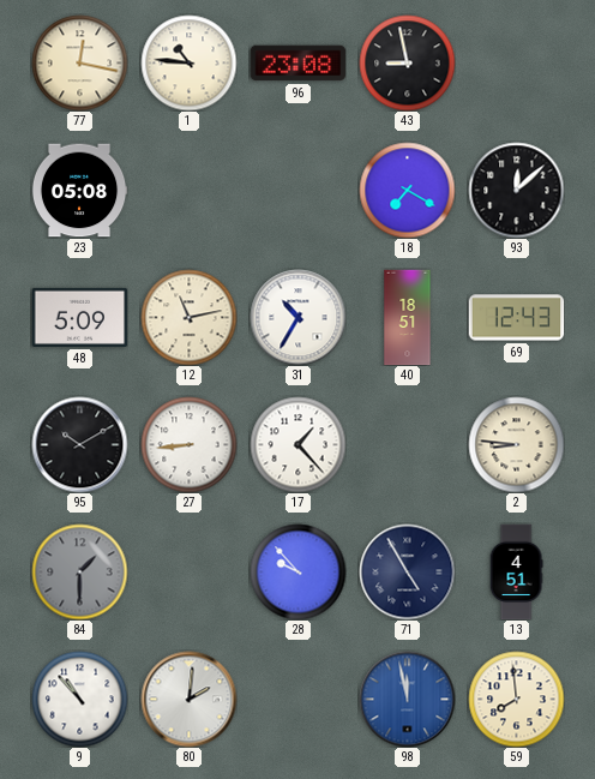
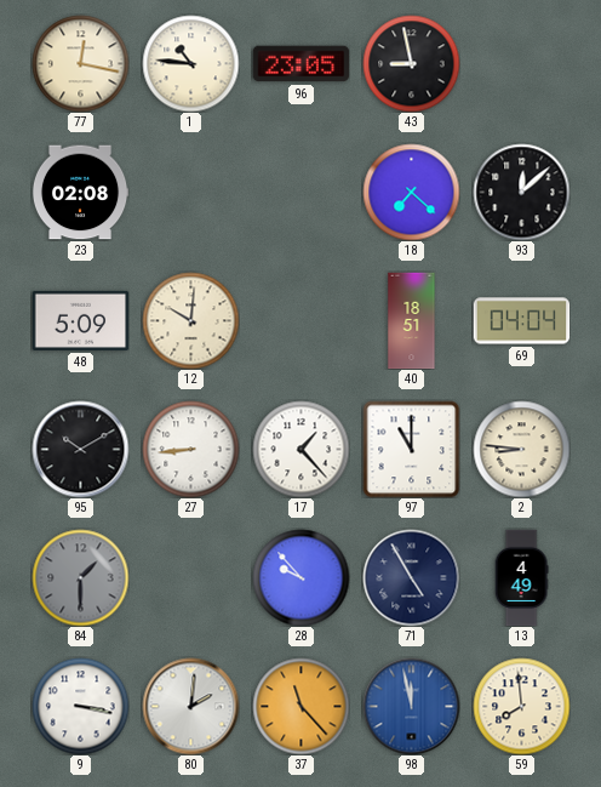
96: 23:08 -> 23:05 (300, 64)
23: 05:08 -> 02:08 (80, 193)
18: 7:20 -> 7:22 (411, 192)
12: 11:13 -> 10:01 (190, 320)
31: 10:35 -> none (297, 317)
69: 12:43 -> 04:04 (521, 321)
97: none -> 11:00 (411, 449)
13: 4:51 -> 4:49 (521, 577)
9: 10:53 -> 3:17 (80, 706)
37: none -> 11:23 (300, 706)
